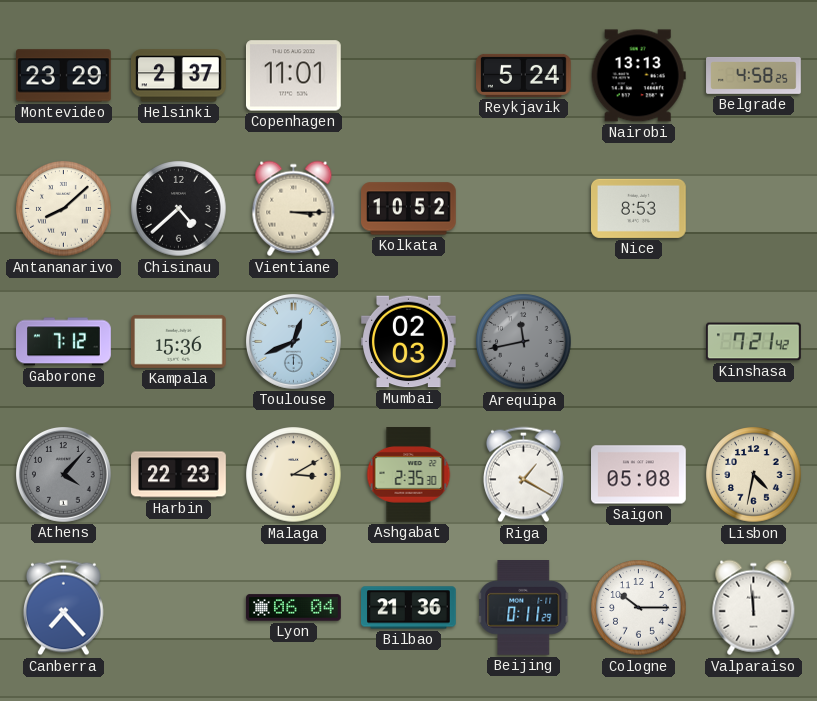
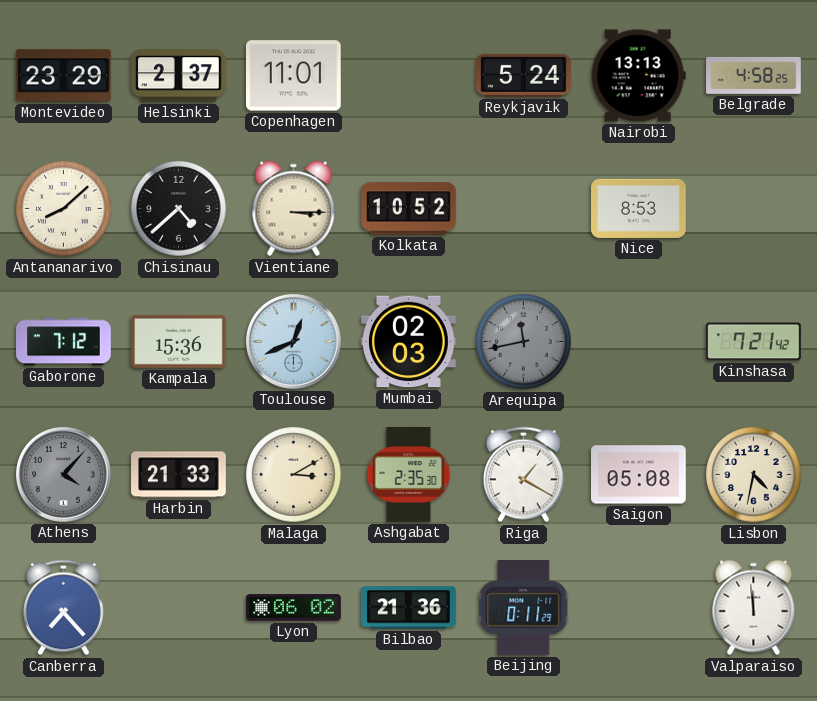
Harbin: 22:23 -> 21:33 (179, 475)
Lyon: 06:04 -> 06:02 (294, 608)
Cologne: 10:15 -> none (639, 608)
